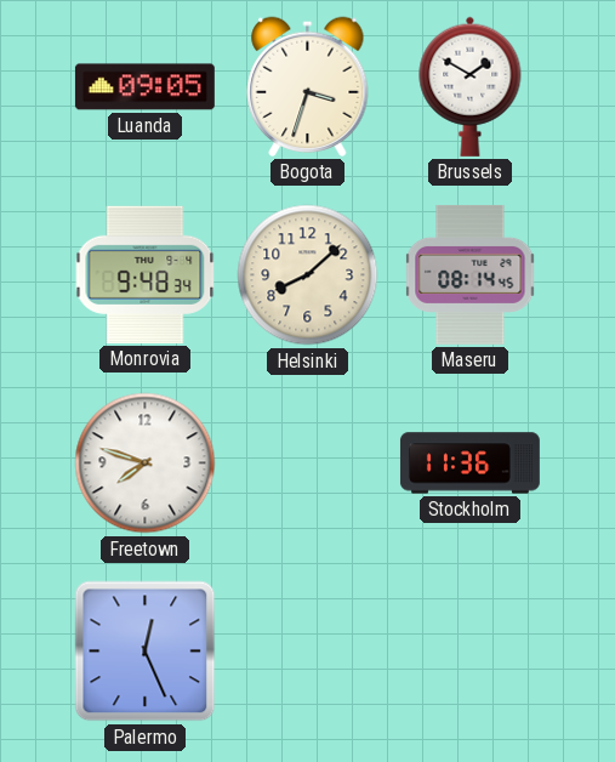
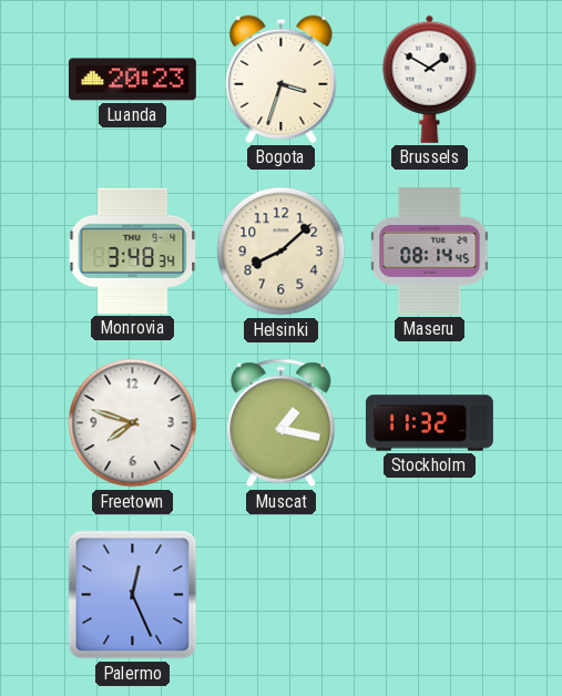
Luanda: 09:05 -> 20:23 (132, 80)
Monrovia: 9:48 -> 3:48 (133, 250)
Muscat: none -> 1:17 (282, 423)
Stockholm: 11:36 -> 11:32 (429, 423)
